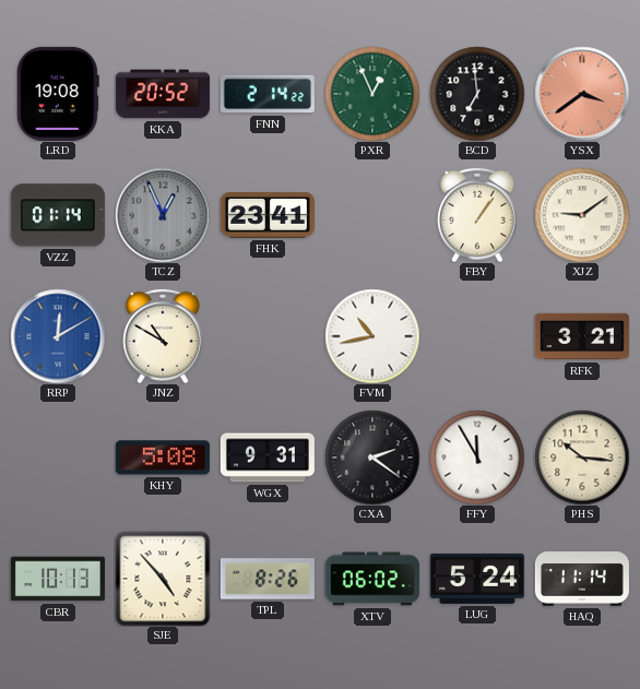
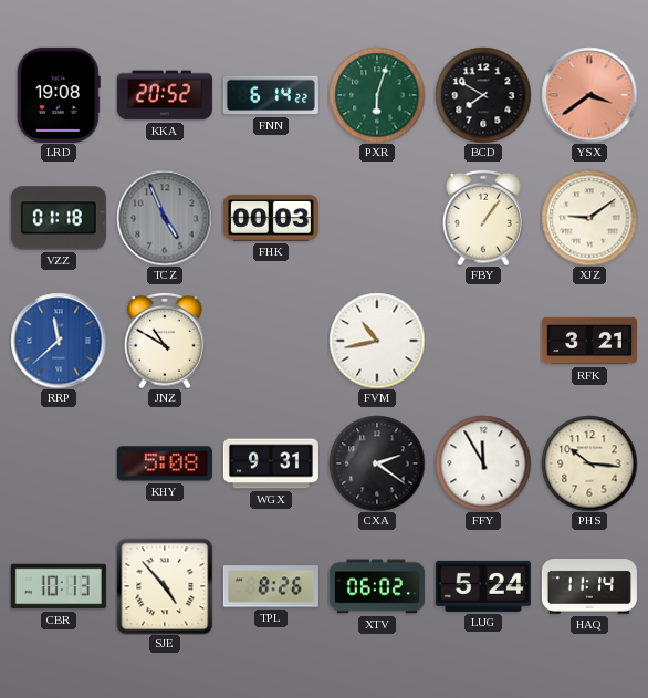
FNN: 2:14 -> 6:14 (271, 95)
PXR: 12:56 -> 6:03 (377, 95)
BCD: 6:59 -> 7:50 (483, 95)
VZZ: 01:14 -> 01:18 (59, 218)
TCZ: 12:56 -> 4:56 (165, 218)
FHK: 23:41 -> 00:03 (271, 219)
RRP: 12:10 -> 11:38 (59, 341)
